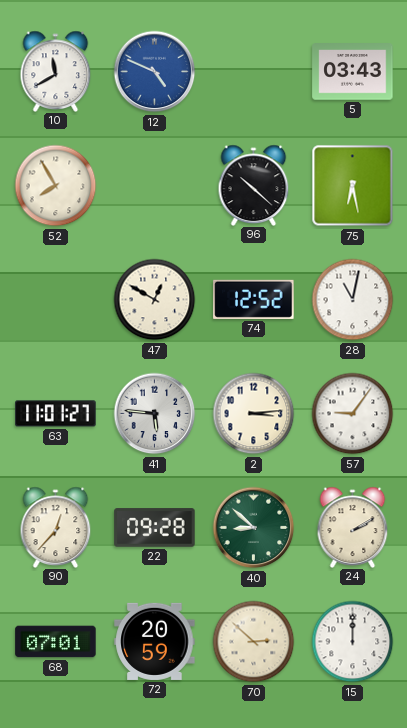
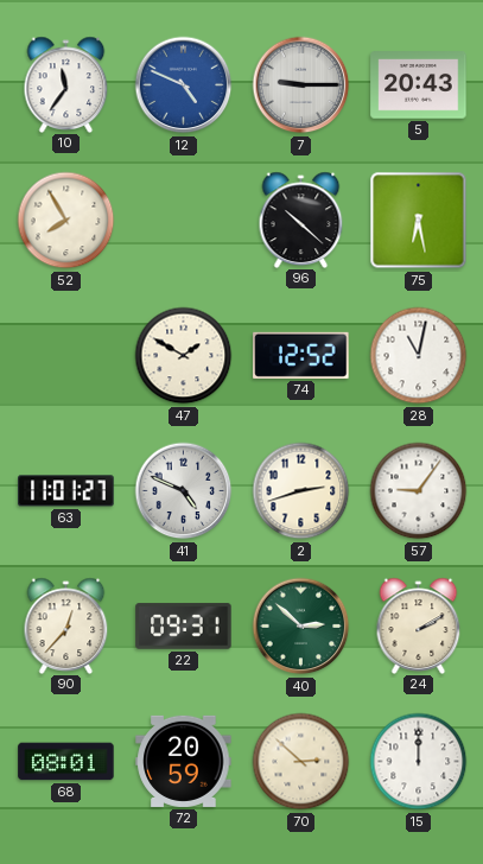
10: 11:40 -> 11:36 (66, 84)
7: none -> 9:15 (301, 85)
5: 03:43 -> 20:43 (419, 85)
47: 12:50 -> 1:50 (184, 356)
41: 5:46 -> 4:49 (184, 491)
2: 3:14 -> 2:42 (301, 491)
22: 09:28 -> 09:31 (184, 627)
40: 8:52 -> 2:52 (301, 627)
68: 07:01 -> 08:01 (66, 762)
